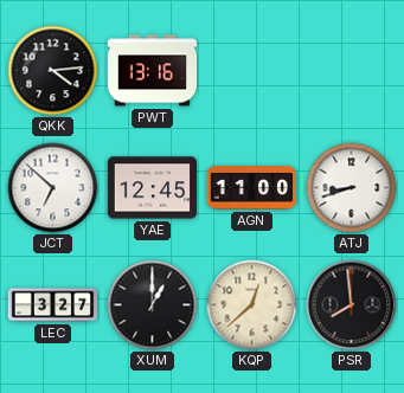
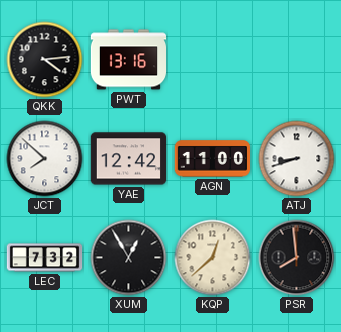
JCT: 6:52 -> 7:52 (45, 159)
YAE: 12:45 -> 12:42 (128, 159)
LEC: 3:27 -> 7:32 (45, 258)
XUM: 1:00 -> 12:55 (129, 258)
